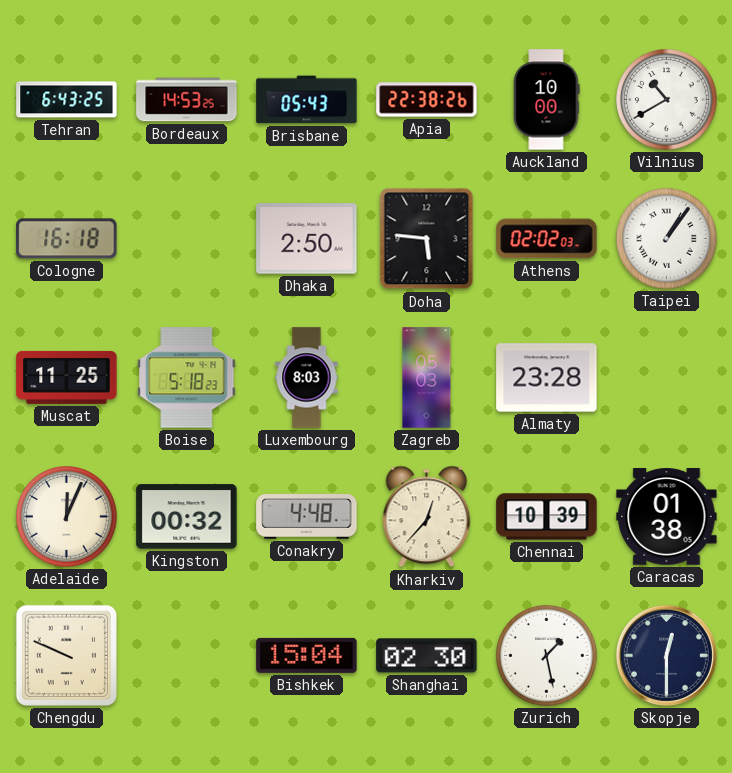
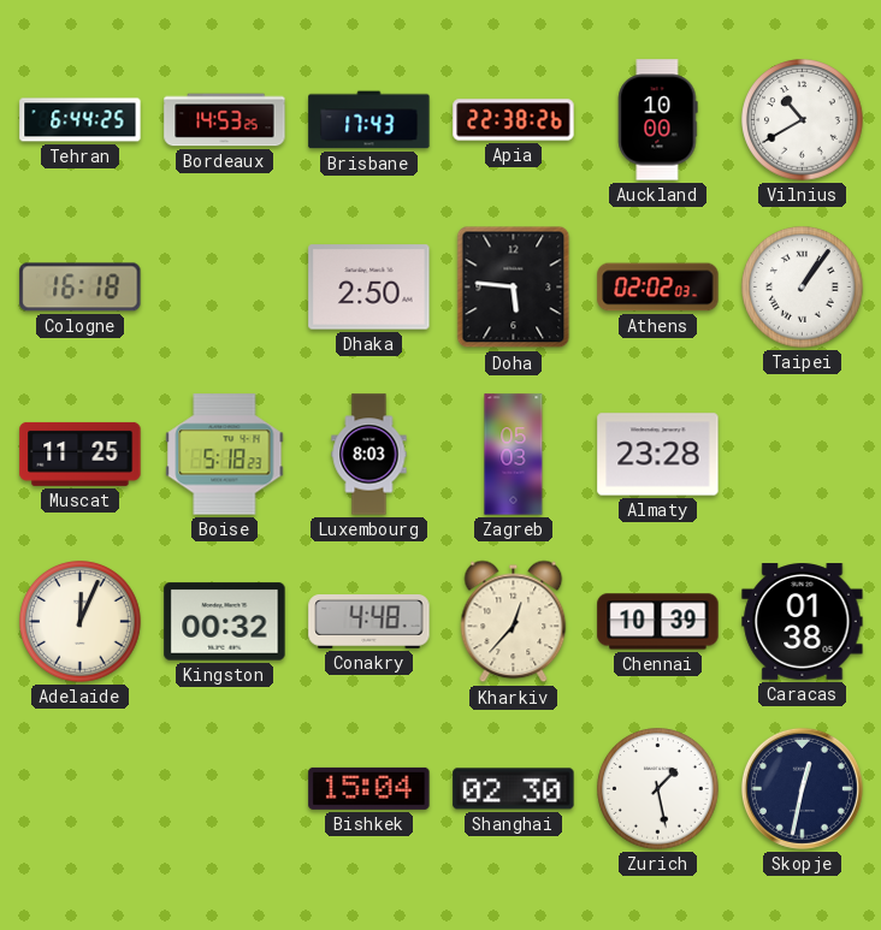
Tehran: 6:43 -> 6:44 (81, 120)
Brisbane: 05:43 -> 17:43 (369, 120)
Chengdu: 9:49 -> none (66, 655)
Skopje: 12:30 -> 12:32 (802, 788)
